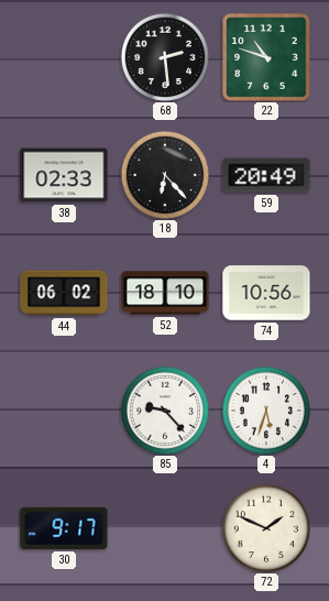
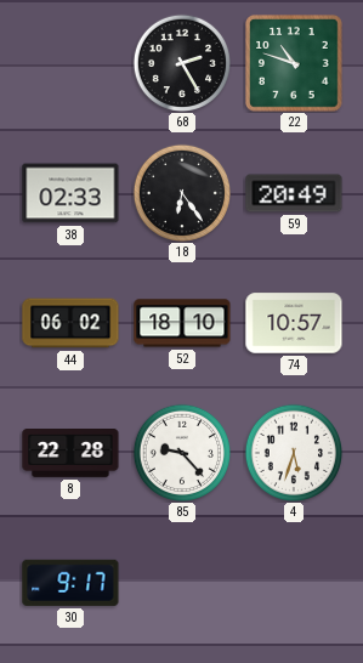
68: 2:29 -> 2:25 (181, 62)
18: 6:23 -> 6:24 (181, 192)
74: 10:56 -> 10:57 (294, 323)
8: none -> 22:28 (70, 453)
72: 1:49 -> none (265, 527)
